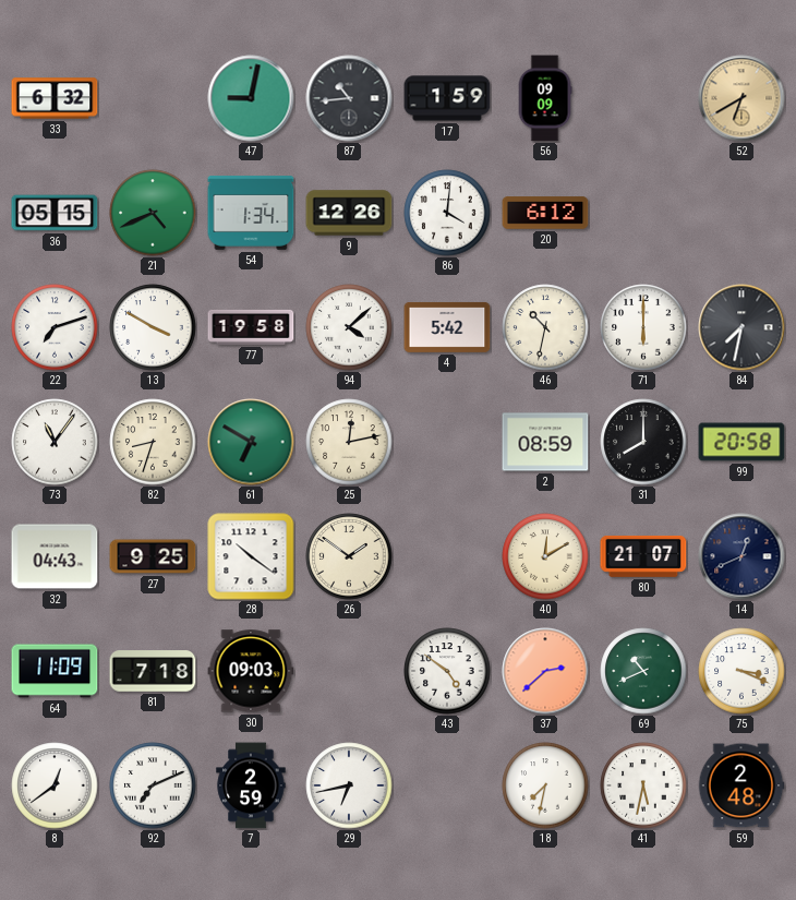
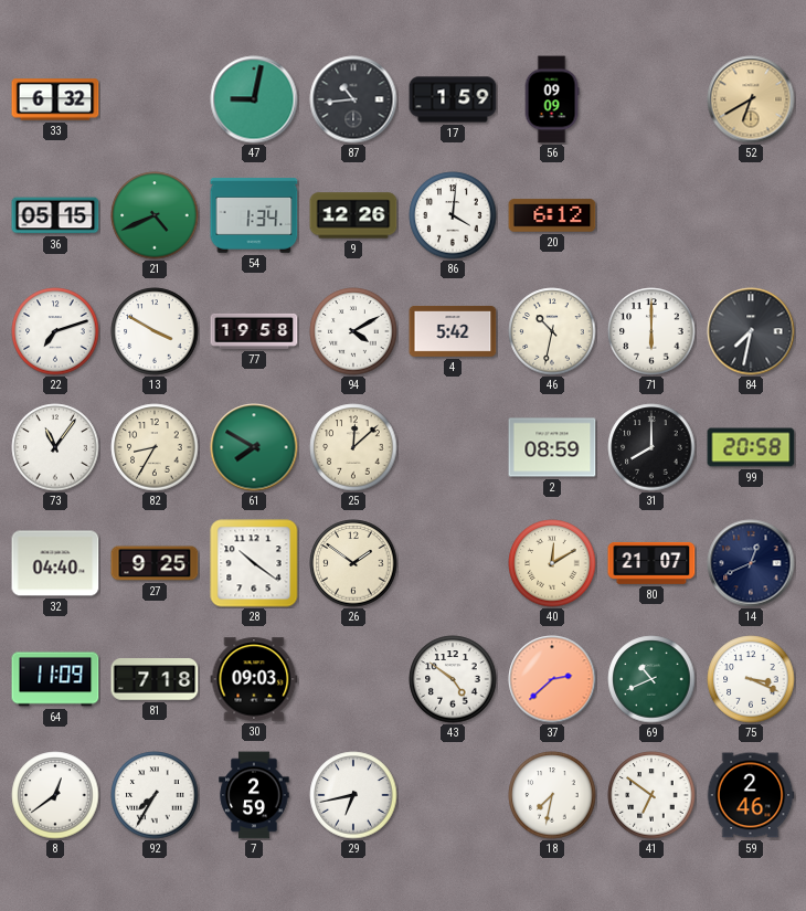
94: 4:08 -> 4:10 (353, 331)
82: 8:33 -> 8:35 (155, 447)
61: 6:50 -> 7:50 (254, 447)
25: 12:13 -> 12:08 (353, 447)
32: 04:43 -> 04:40 (55, 563)
92: 7:11 -> 7:35 (155, 795)
41: 5:32 -> 6:51 (651, 795)
59: 2:48 -> 2:46 (751, 795)
